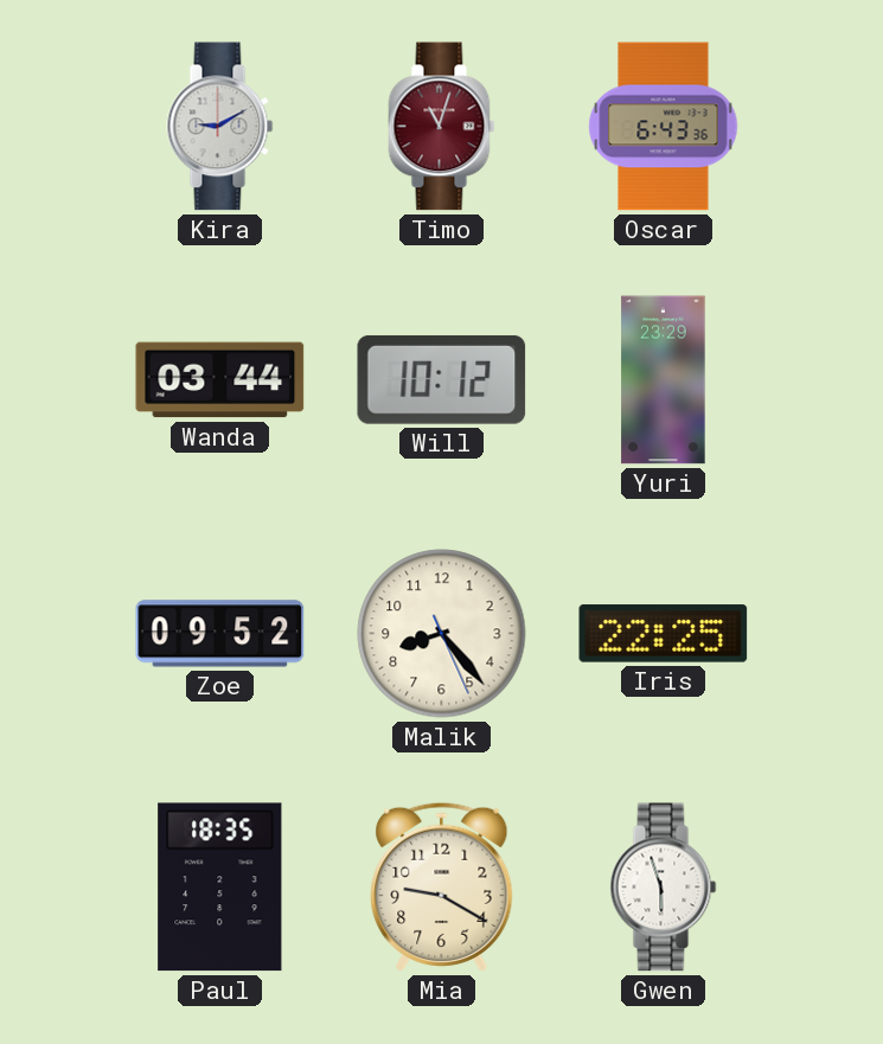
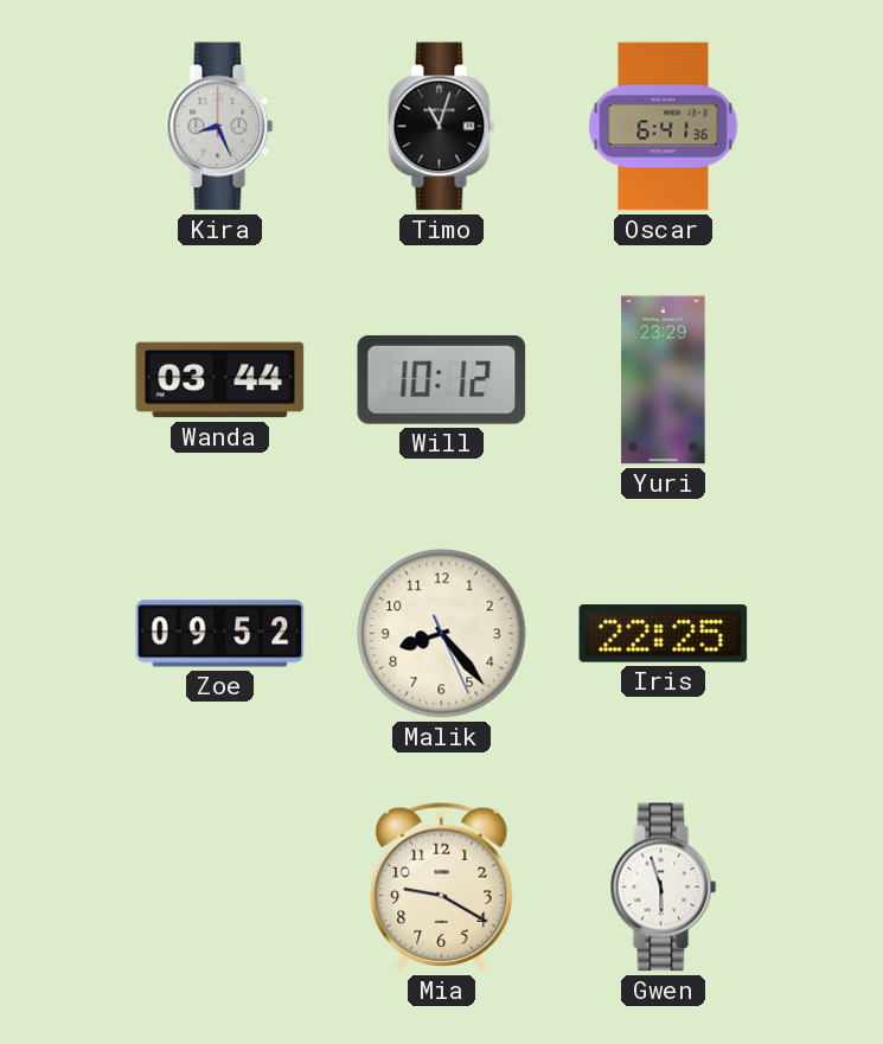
Kira: 9:10 -> 8:26 (220, 127)
Timo dial: burgundy -> black (442, 127)
Oscar: 6:43 -> 6:41 (664, 127)
Paul: 18:35 -> none (220, 888)
